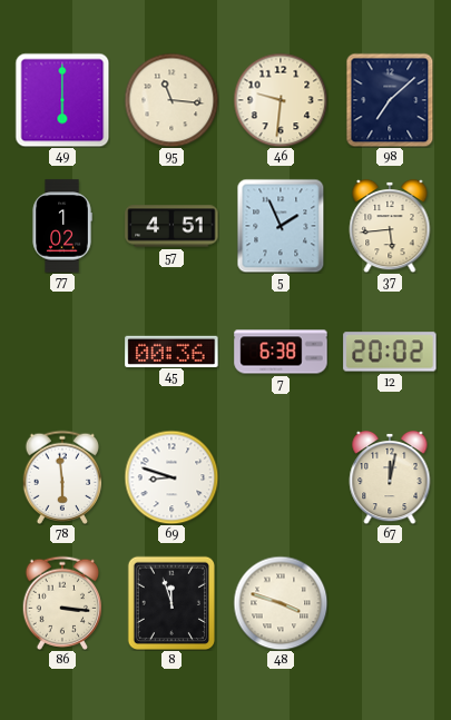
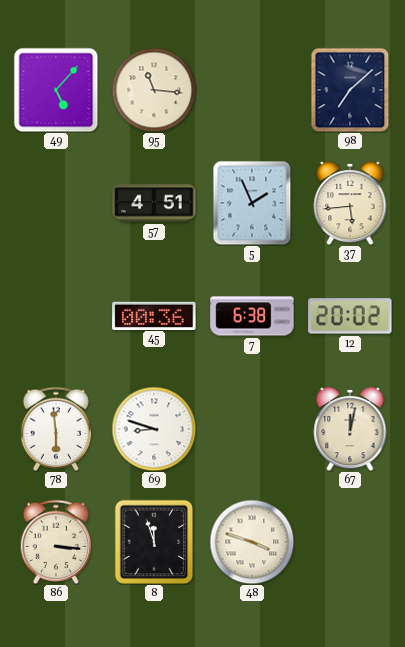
49: 6:00 -> 5:07 (56, 90)
46: 9:31 -> none (281, 100)
77: 1:02 -> none (62, 226)
